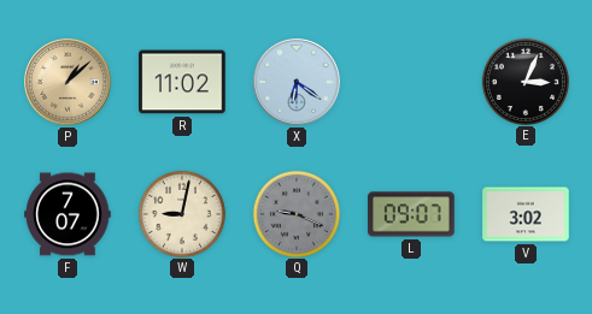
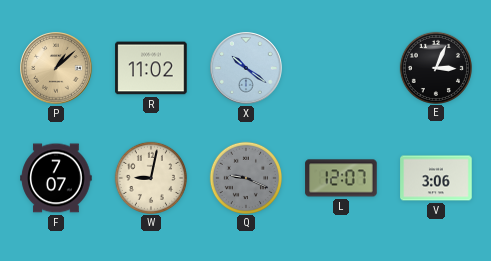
X: 6:21 -> 10:21 (246, 68)
L: 09:07 -> 12:07 (341, 178)
V: 3:02 -> 3:06 (436, 178)
